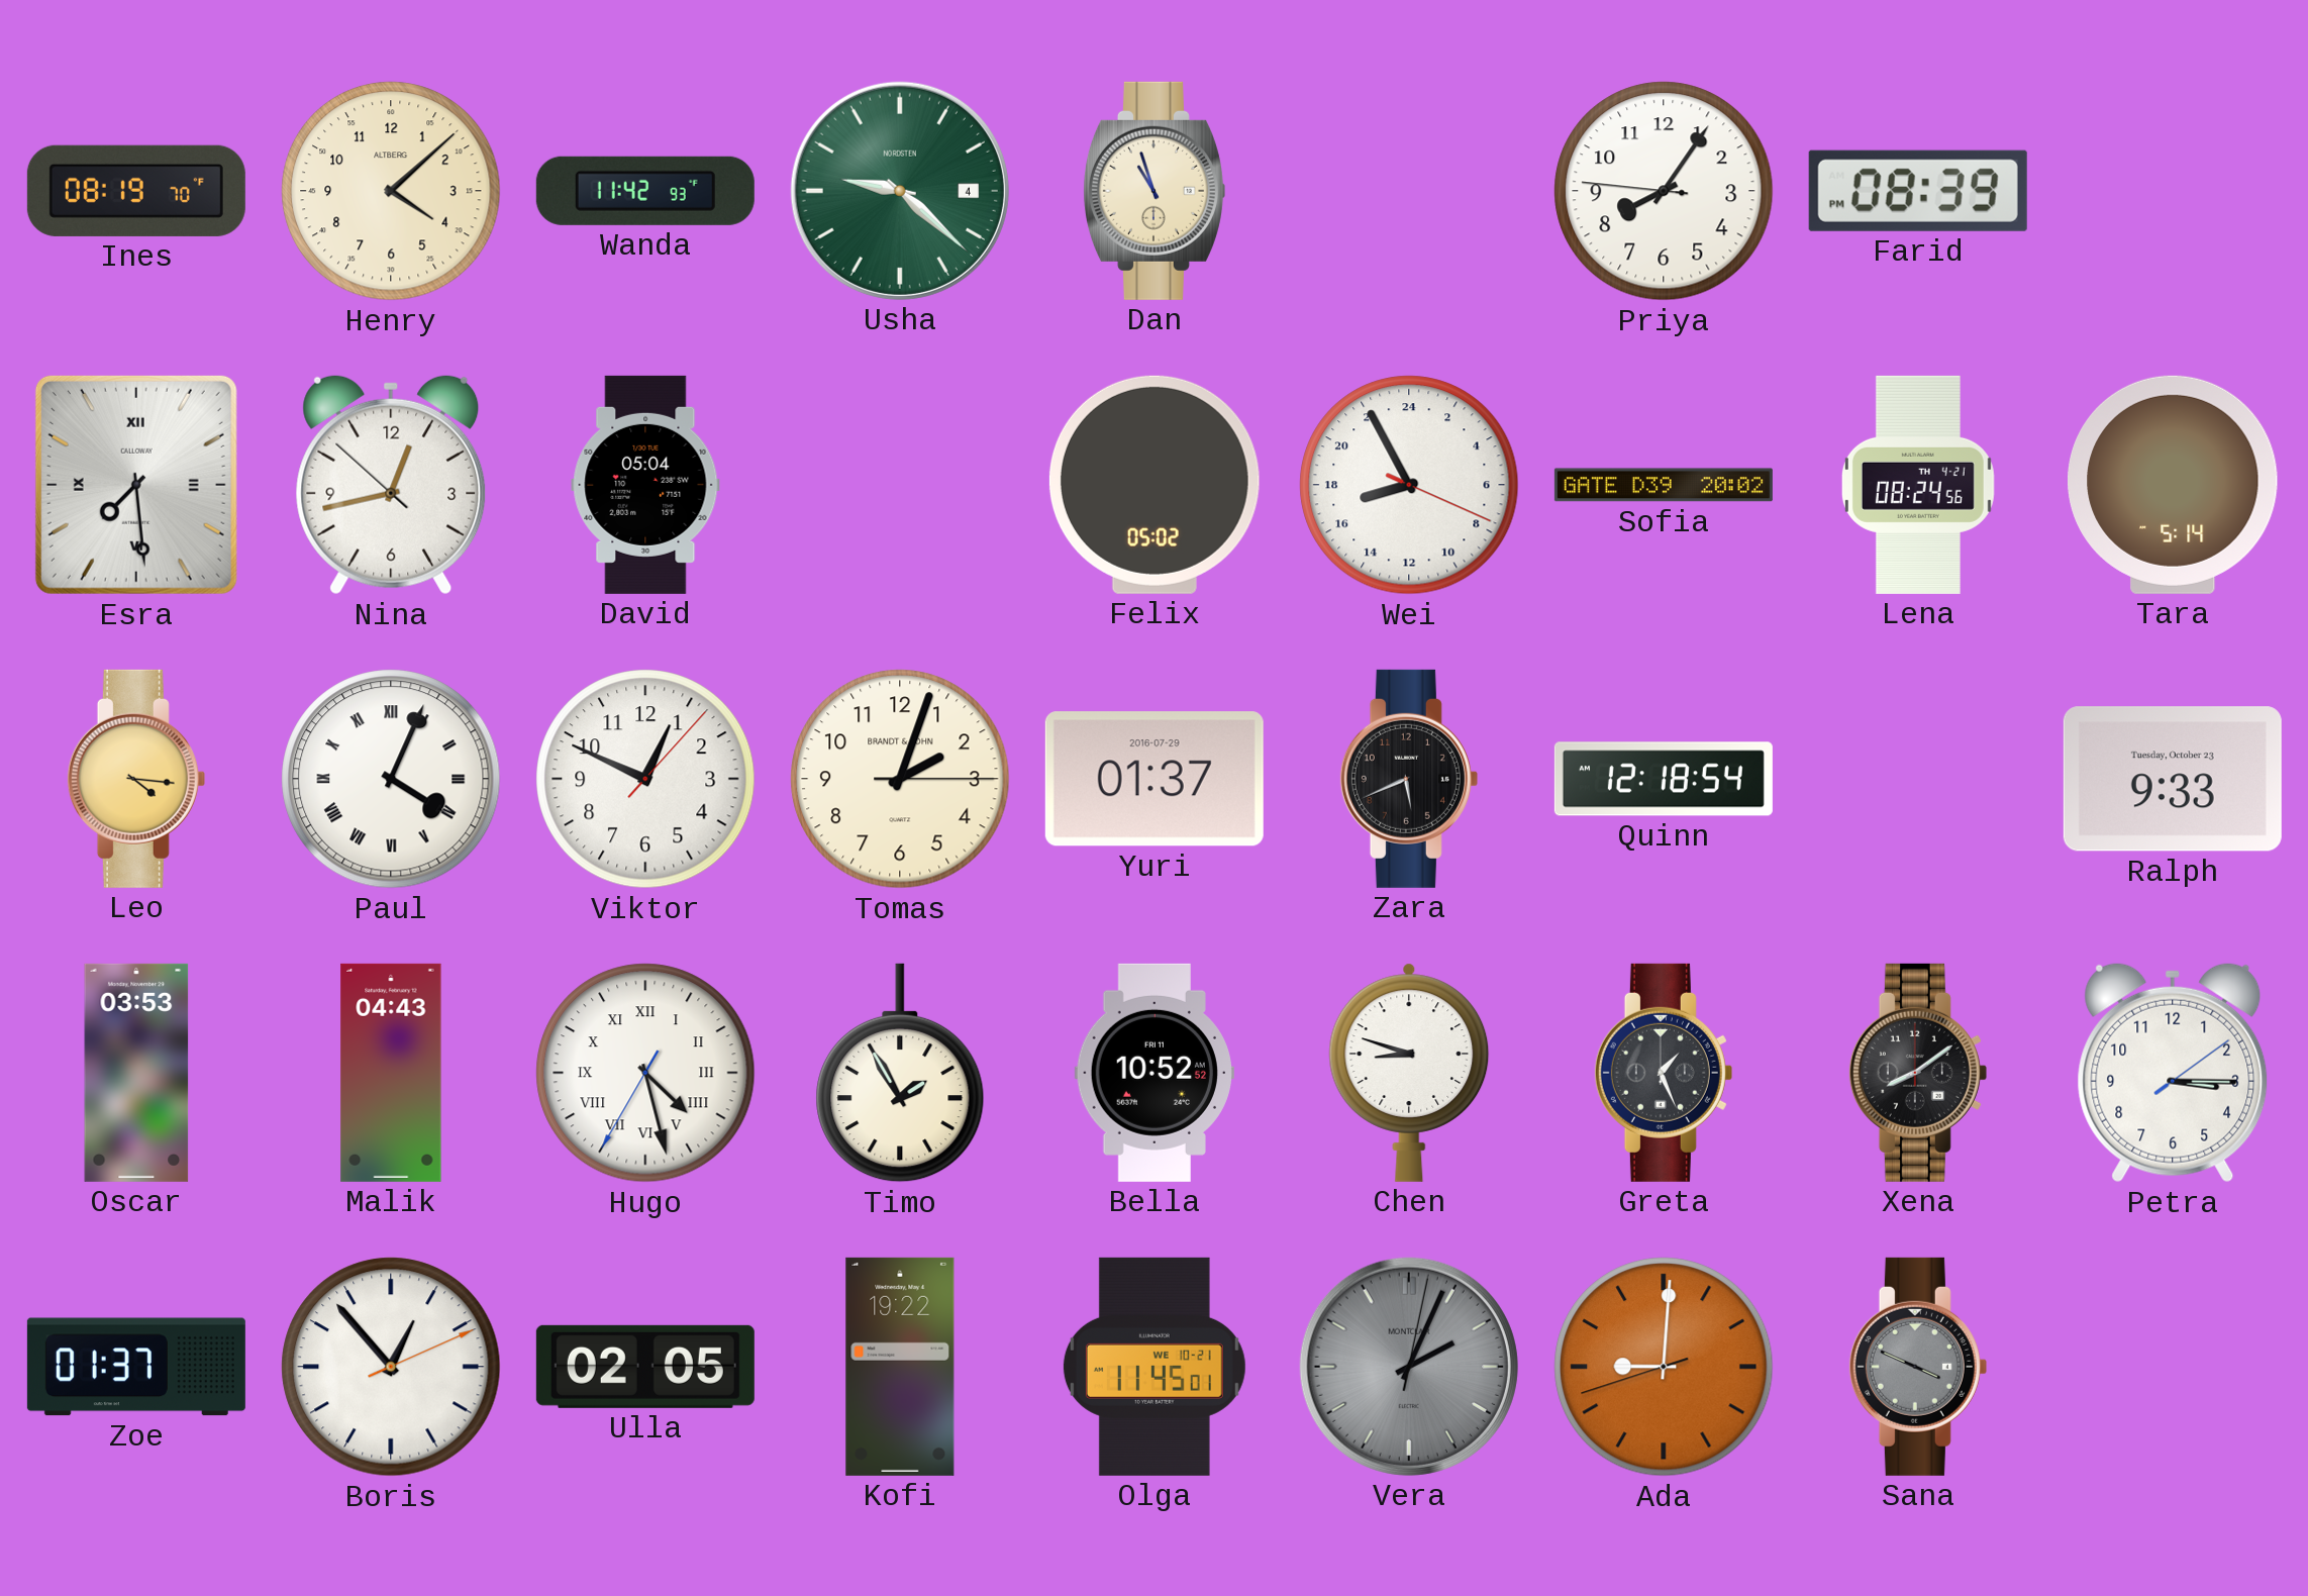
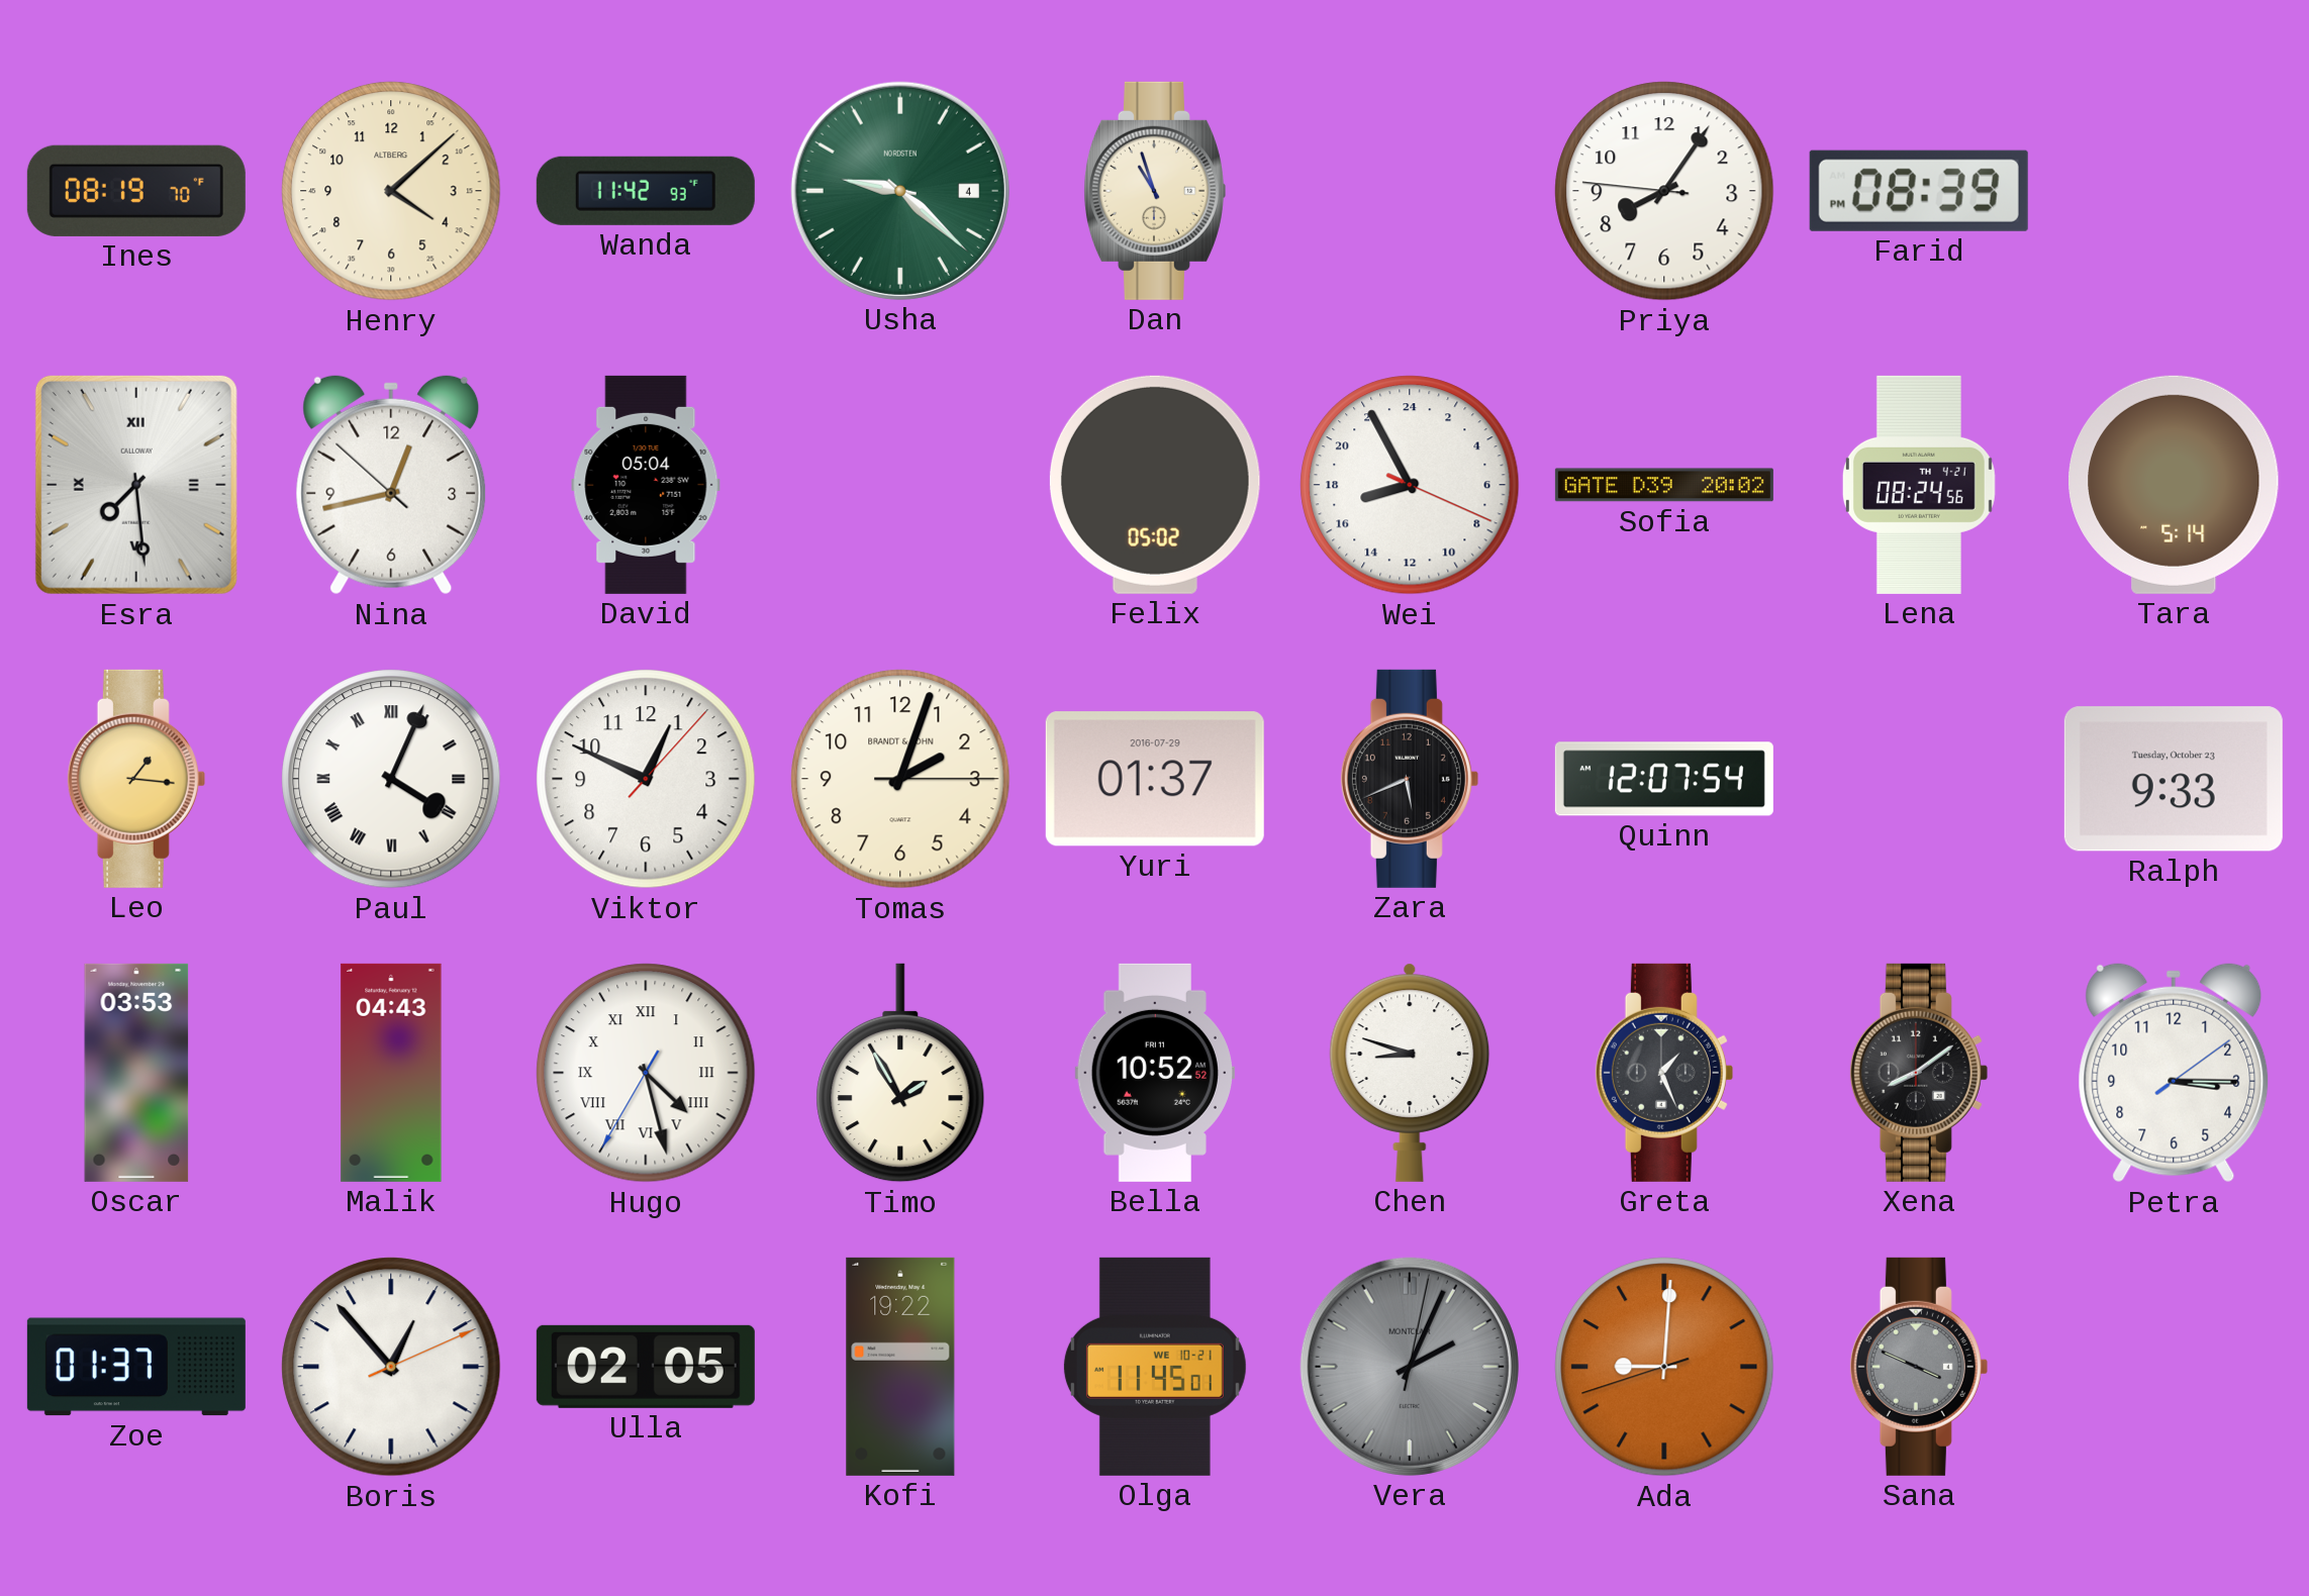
Leo: 4:16 -> 1:16 (136, 779)
Quinn: 12:18 -> 12:07 (1664, 779)
